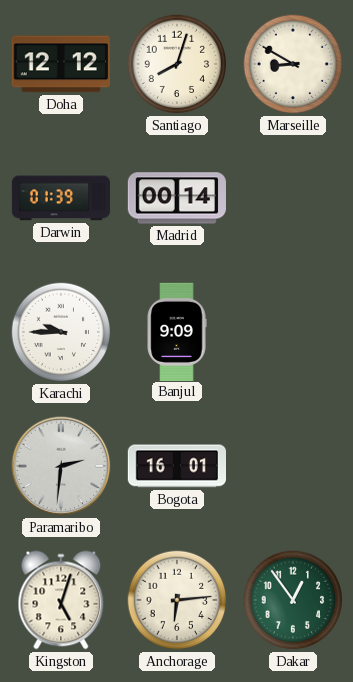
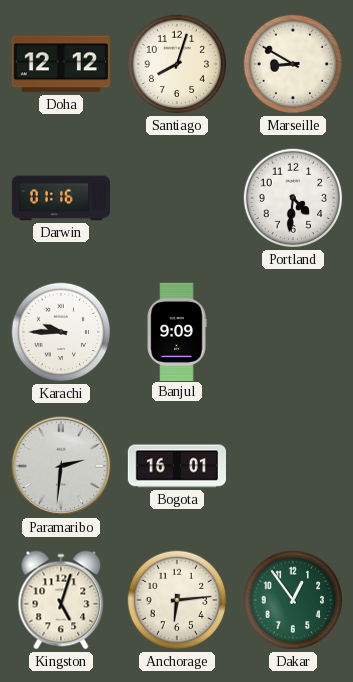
Darwin: 01:39 -> 01:16 (60, 198)
Madrid: 00:14 -> none (176, 198)
Portland: none -> 4:31 (293, 198)
